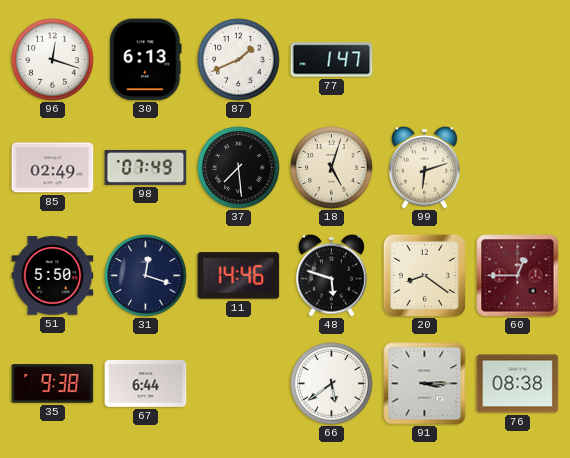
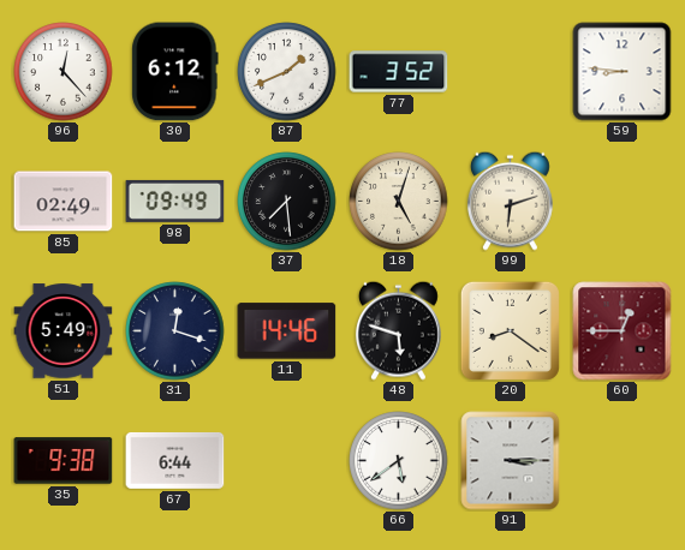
96: 12:18 -> 12:23 (64, 72)
30: 6:13 -> 6:12 (175, 72)
77: 1:47 -> 3:52 (399, 72)
59: none -> 8:46 (623, 72)
98: 07:49 -> 09:49 (175, 201)
51: 5:50 -> 5:49 (64, 331)
76: 08:38 -> none (518, 384)
